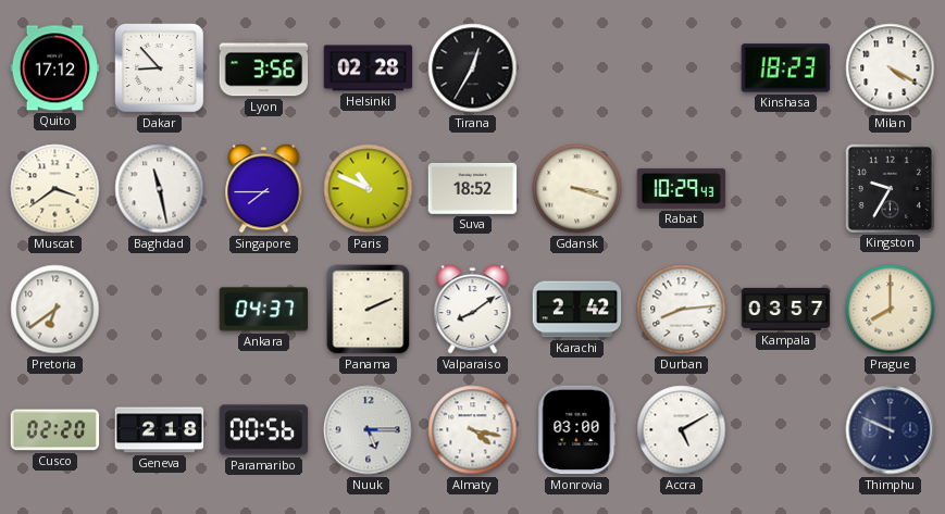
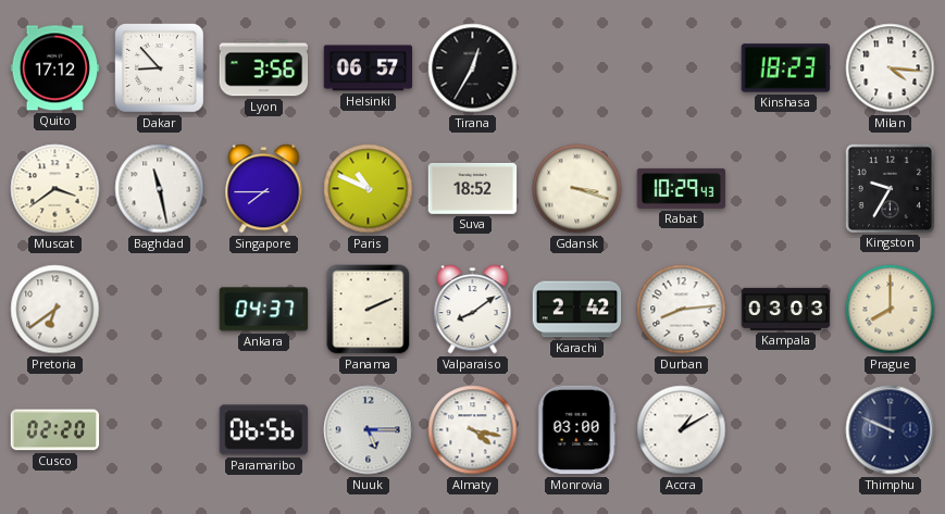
Helsinki: 02:28 -> 06:57 (369, 68)
Milan: 4:20 -> 4:16 (891, 68)
Kampala: 03:57 -> 03:03 (786, 309)
Geneva: 2:18 -> none (160, 430)
Paramaribo: 00:56 -> 06:56 (264, 430)
Accra: 5:10 -> 1:10 (682, 430)
